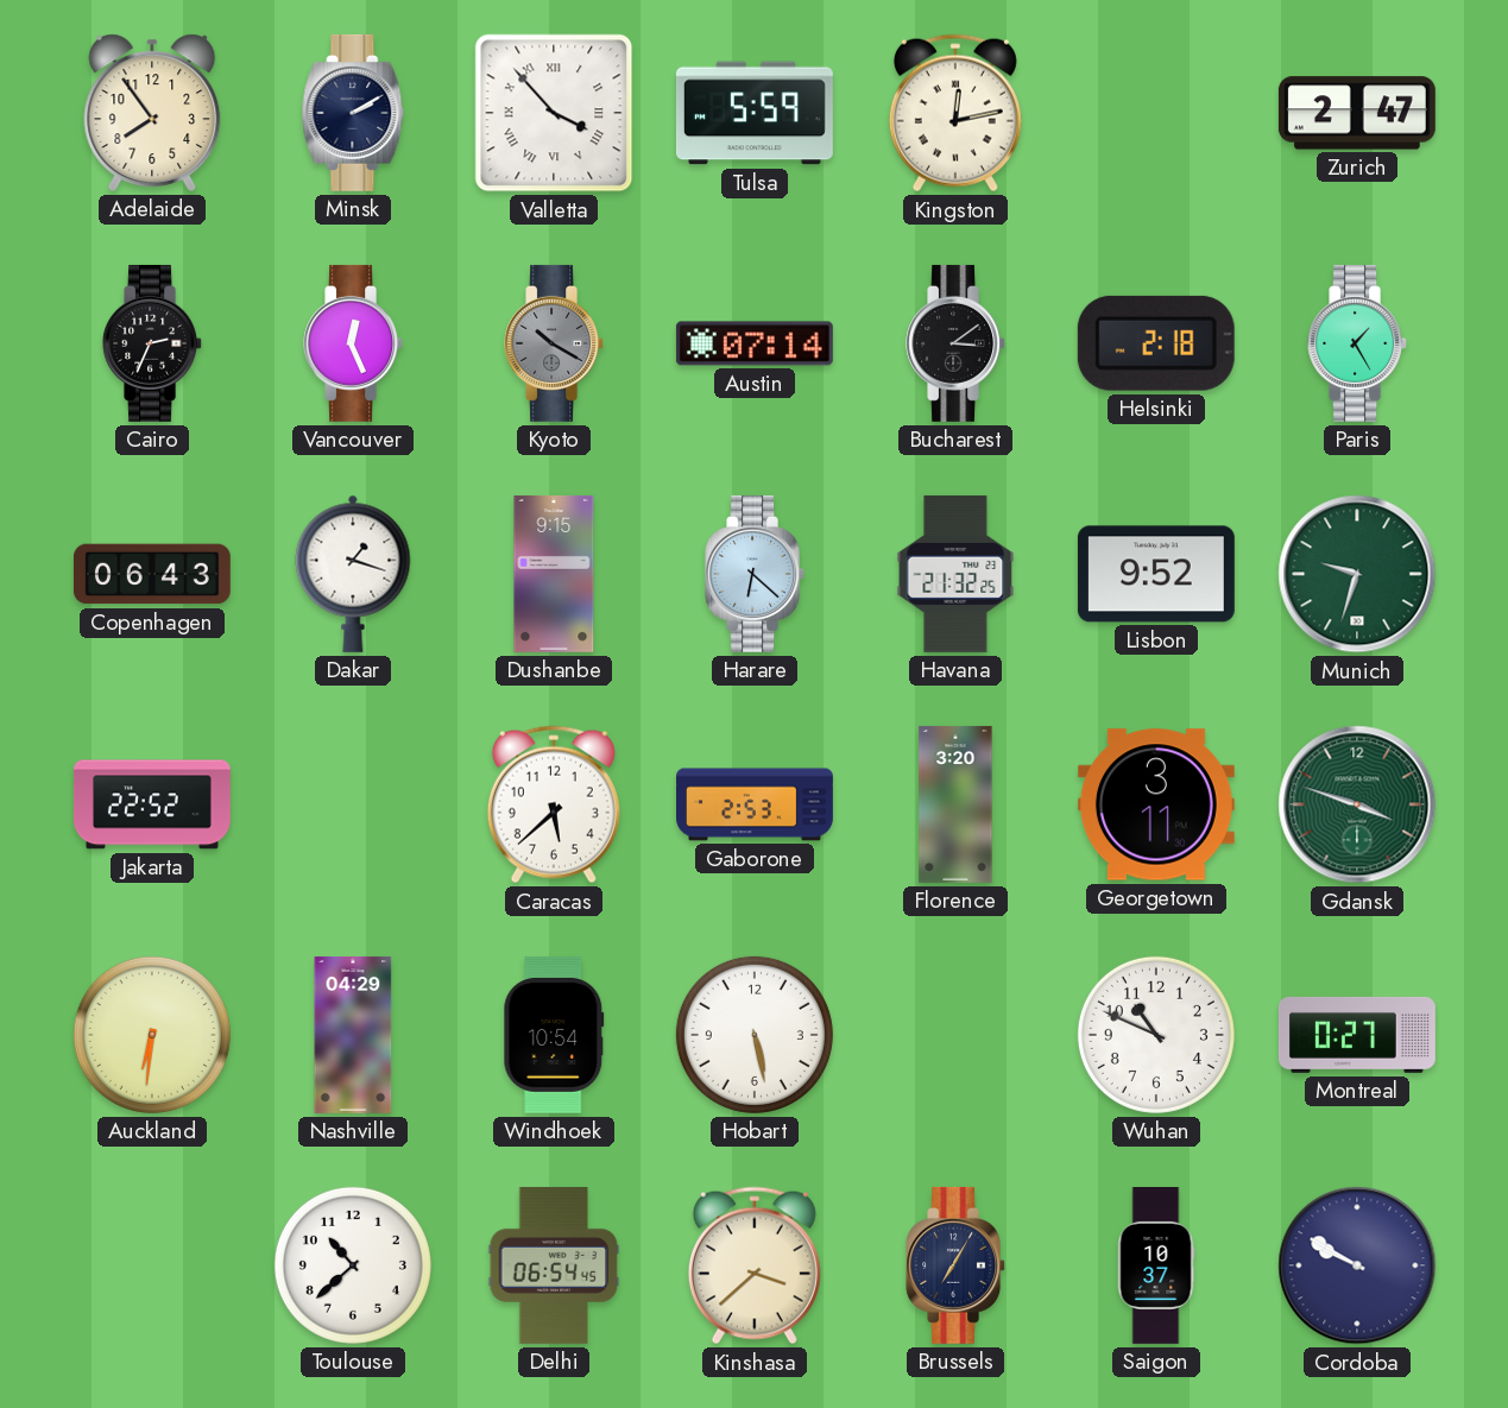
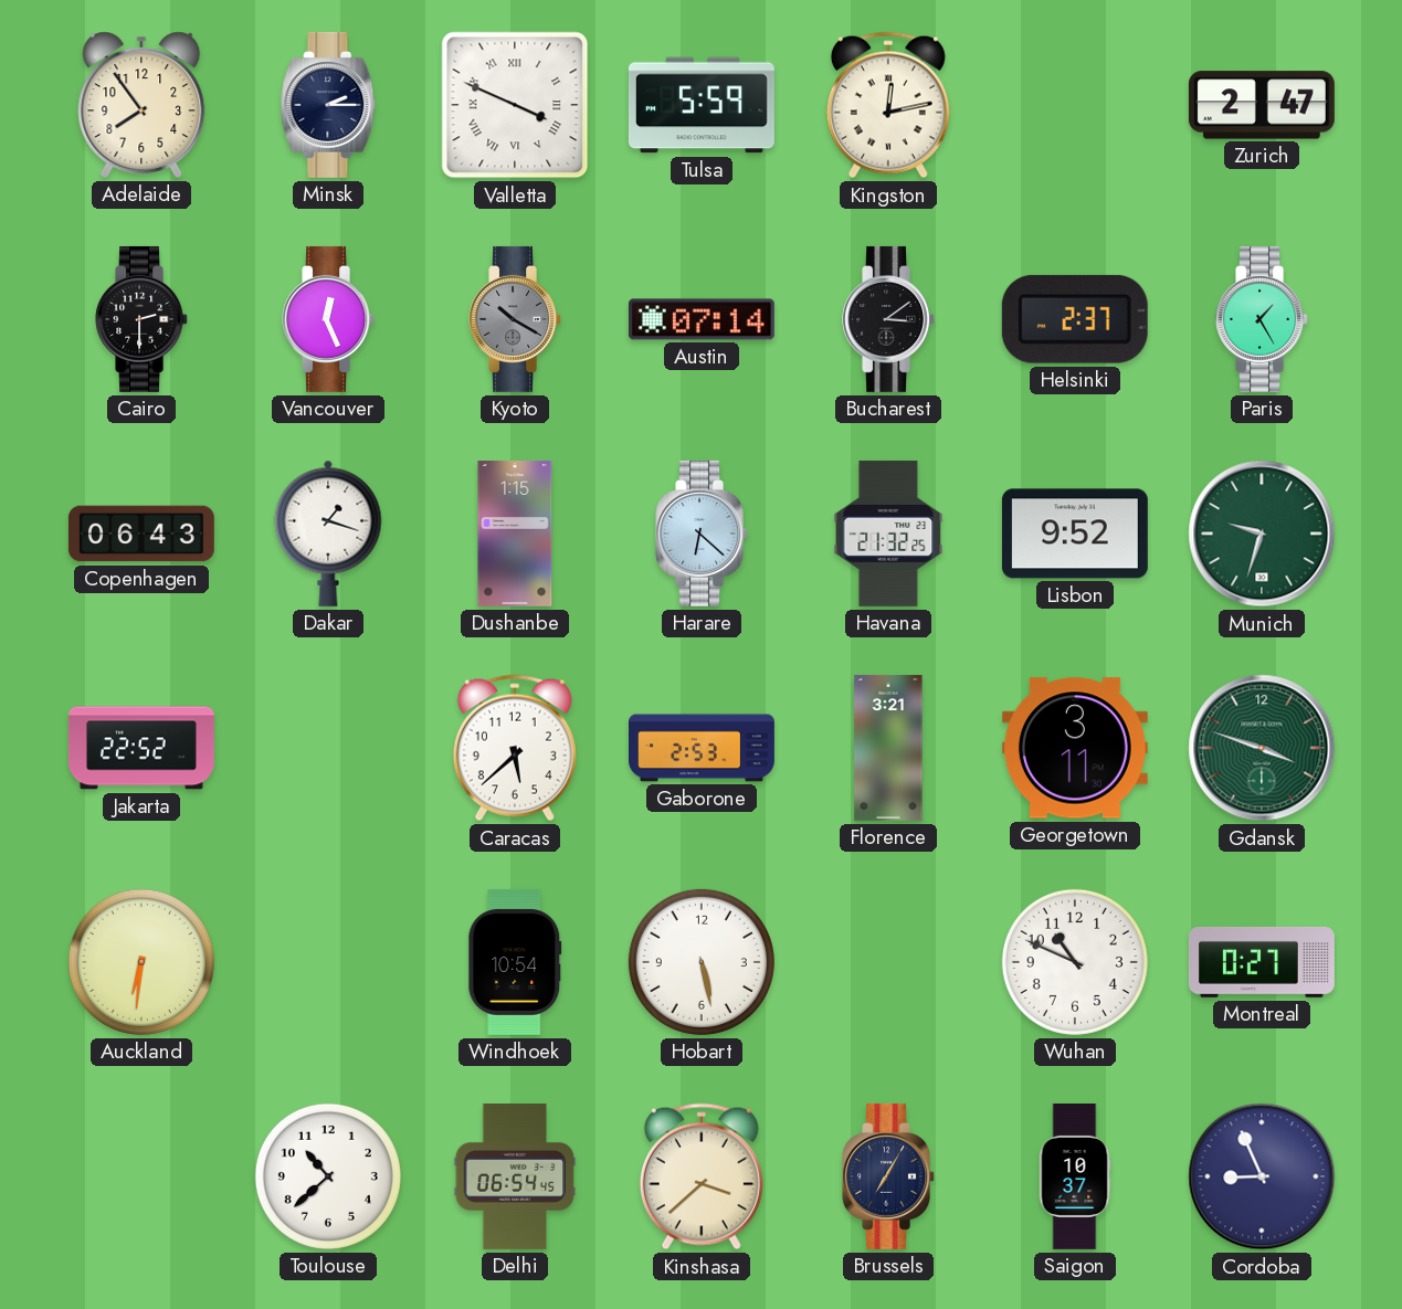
Minsk: 2:10 -> 2:15 (328, 105)
Valletta: 3:53 -> 3:49 (515, 105)
Cairo: 2:34 -> 2:30 (141, 319)
Helsinki: 2:18 -> 2:37 (1075, 319)
Dushanbe: 9:15 -> 1:15 (515, 534)
Florence: 3:20 -> 3:21 (888, 748)
Nashville: 04:29 -> none (353, 1035)
Cordoba: 9:50 -> 8:56 (1262, 1176)
